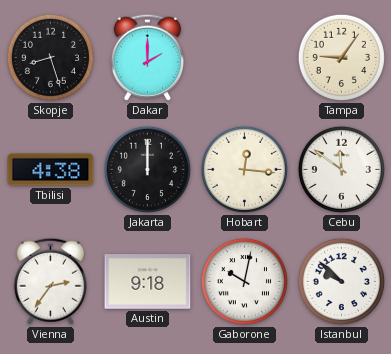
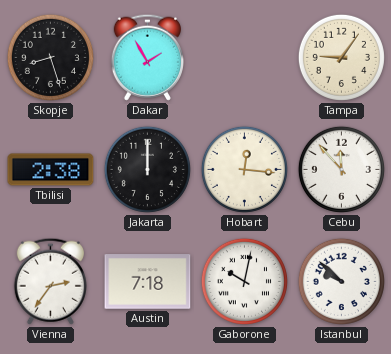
Dakar: 2:00 -> 1:55 (147, 57)
Tbilisi: 4:38 -> 2:38 (51, 170)
Cebu: 11:51 -> 11:53 (341, 169)
Austin: 9:18 -> 7:18 (148, 282)
